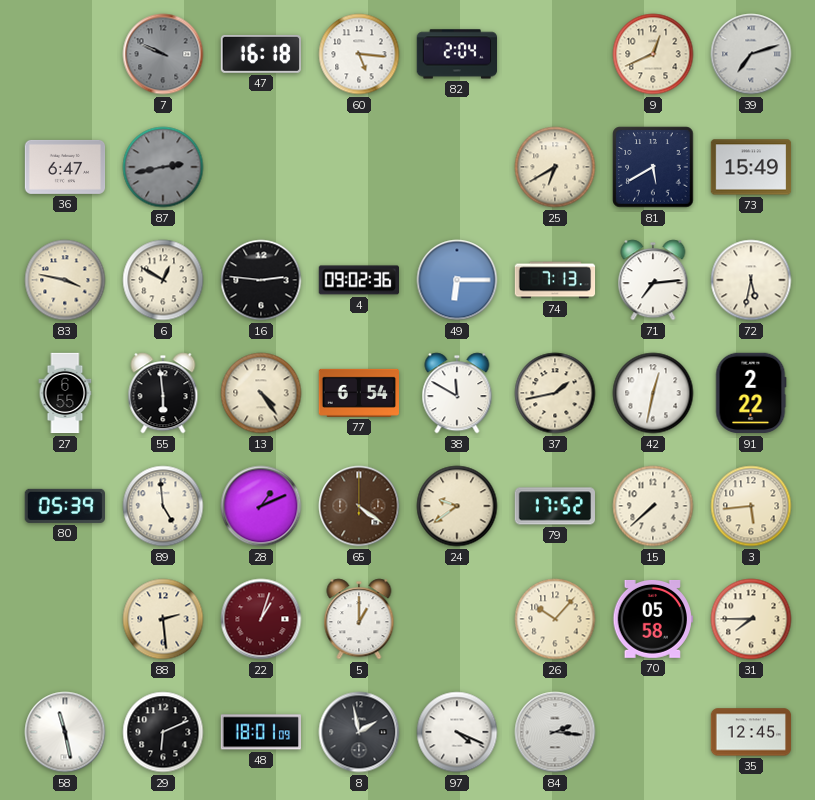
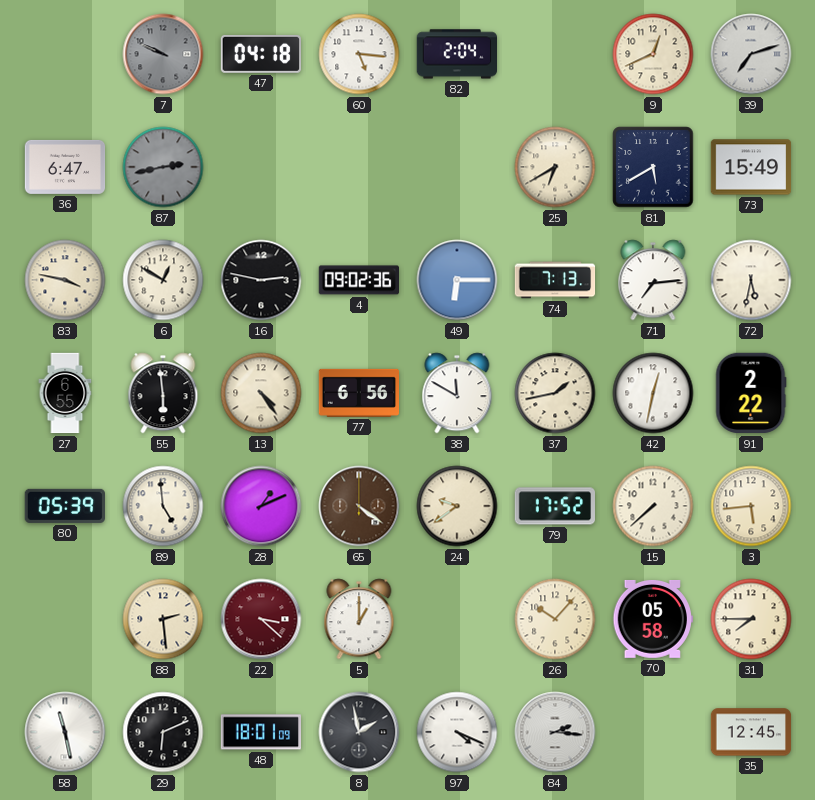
47: 16:18 -> 04:18 (260, 54)
16: 2:46 -> 2:47 (261, 280)
77: 6:54 -> 6:56 (358, 393)
22: 1:03 -> 3:22 (261, 619)
